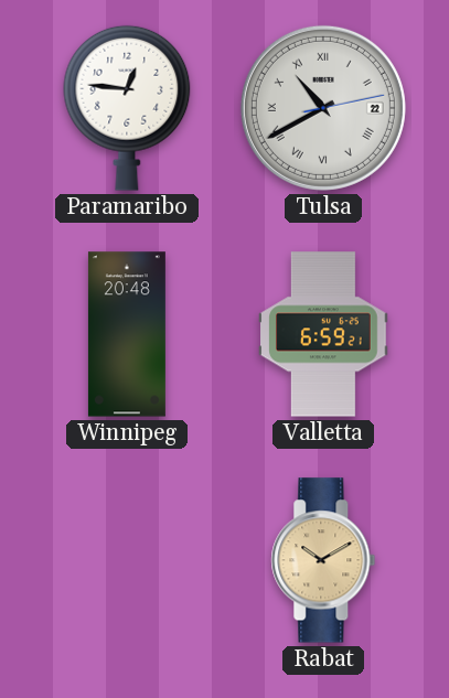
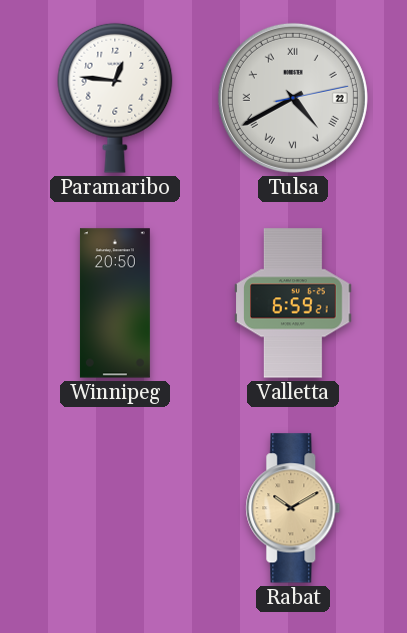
Tulsa: 10:40 -> 4:40 (293, 98)
Winnipeg: 20:48 -> 20:50 (115, 303)
